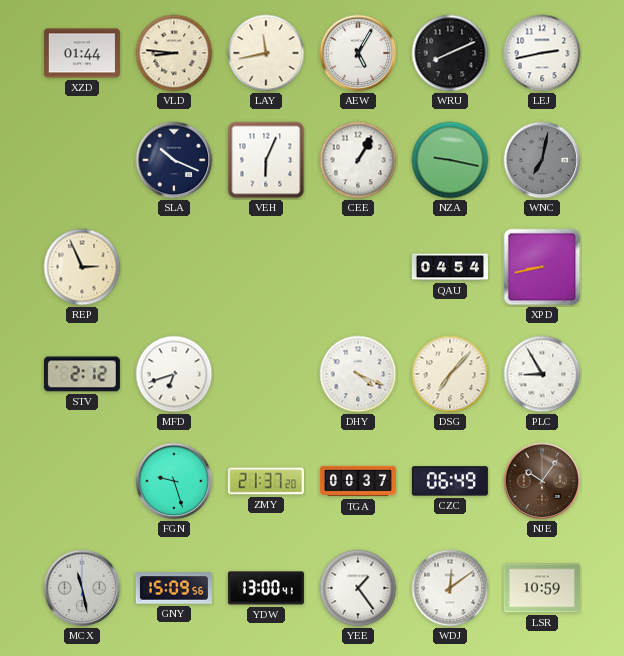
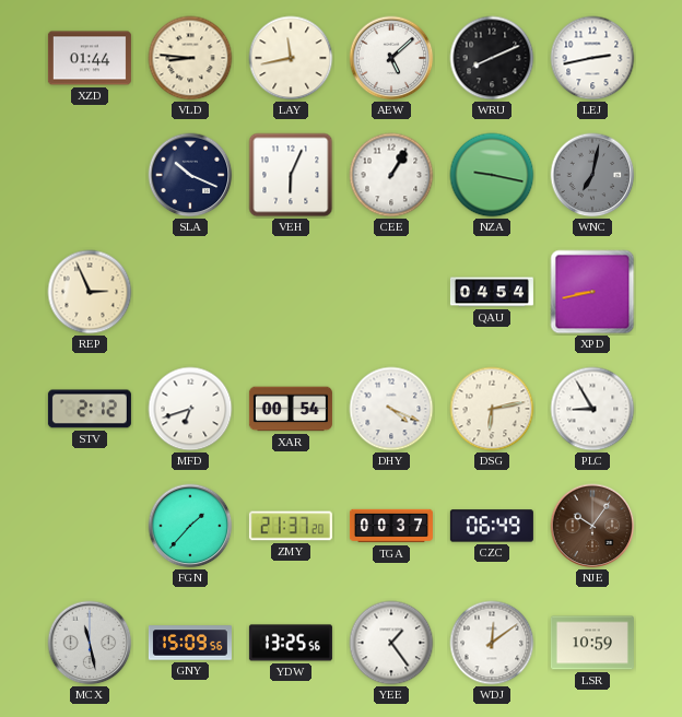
AEW: 5:05 -> 5:08 (391, 58)
XAR: none -> 00:54 (291, 409)
DSG: 7:07 -> 6:13 (492, 409)
FGN: 9:27 -> 1:37 (190, 526)
YDW: 13:00 -> 13:25 (291, 643)
